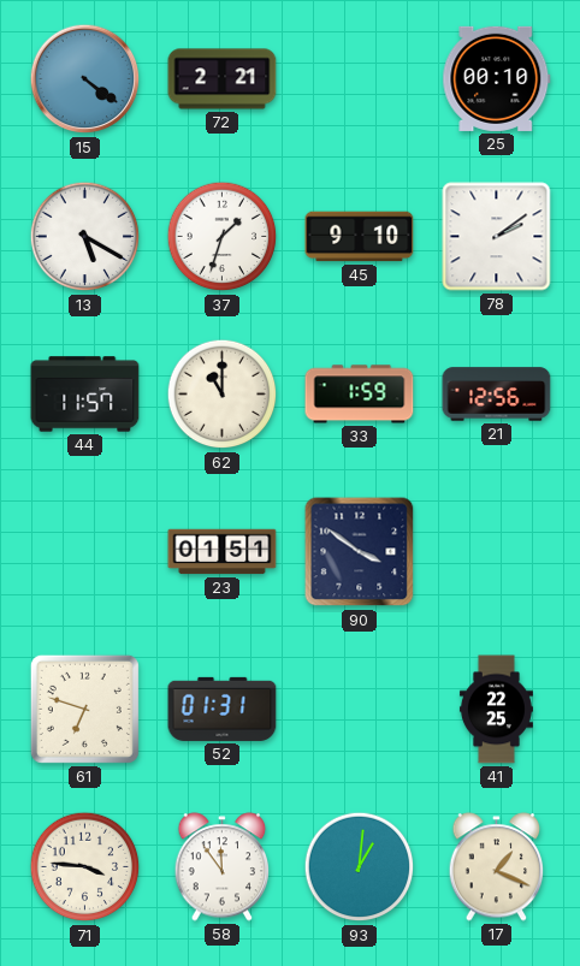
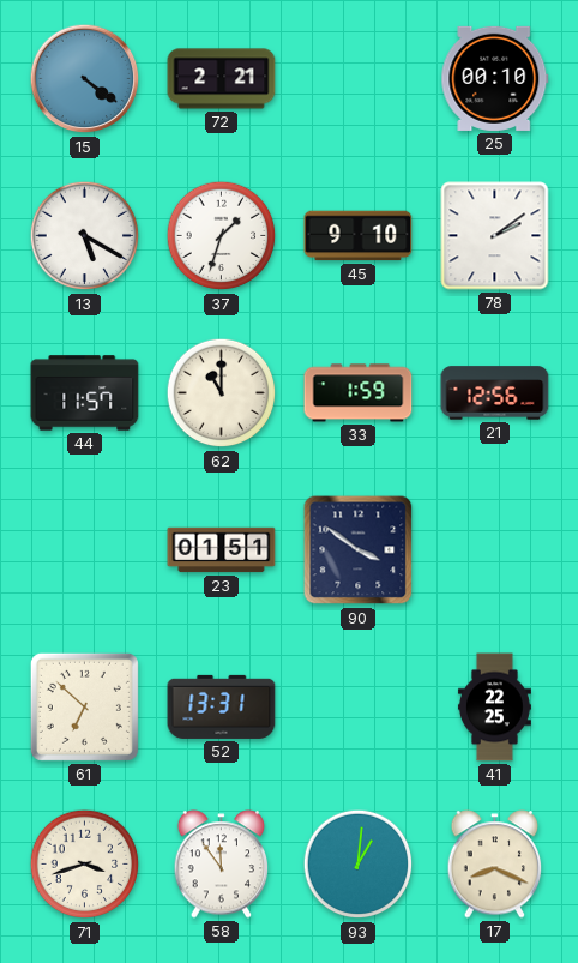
61: 6:48 -> 6:52 (84, 706)
52: 01:31 -> 13:31 (222, 706)
71: 3:46 -> 3:42 (85, 865)
17: 1:19 -> 8:19 (495, 865)
